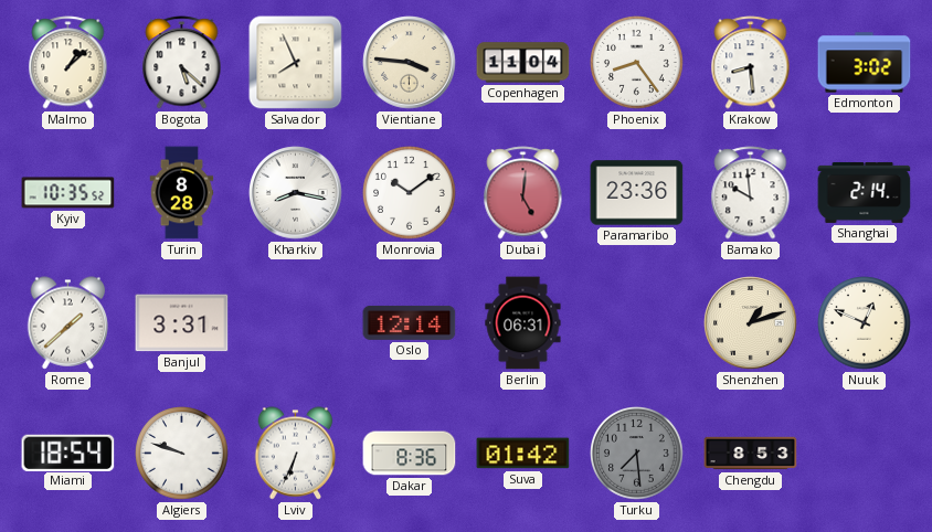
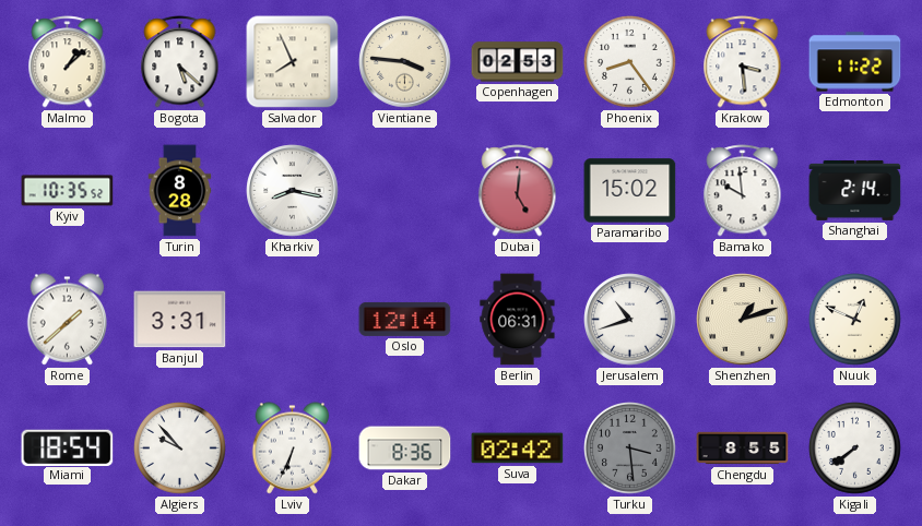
Copenhagen: 11:04 -> 02:53 (518, 62)
Krakow: 8:29 -> 3:29 (743, 62)
Edmonton: 3:02 -> 11:22 (855, 62)
Monrovia: 10:09 -> none (410, 193)
Paramaribo: 23:36 -> 15:02 (630, 191)
Jerusalem: none -> 10:42 (630, 320)
Algiers: 9:48 -> 9:53 (180, 449)
Suva: 01:42 -> 02:42 (518, 449)
Turku: 7:29 -> 3:29 (630, 449)
Chengdu: 8:53 -> 8:55 (743, 449)
Kigali: none -> 7:39 (855, 449)
